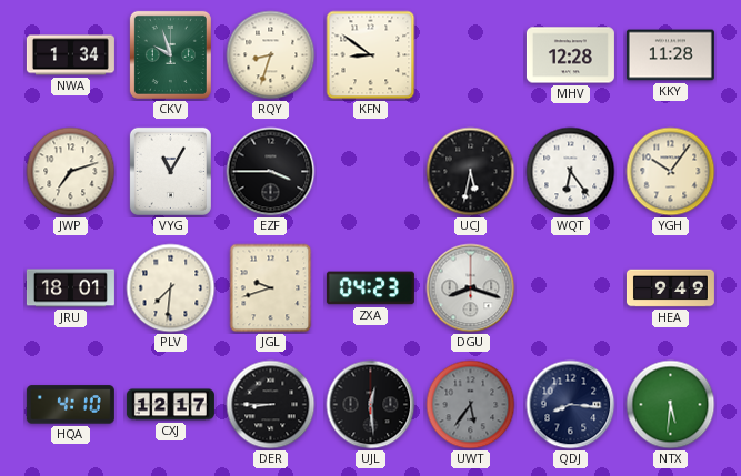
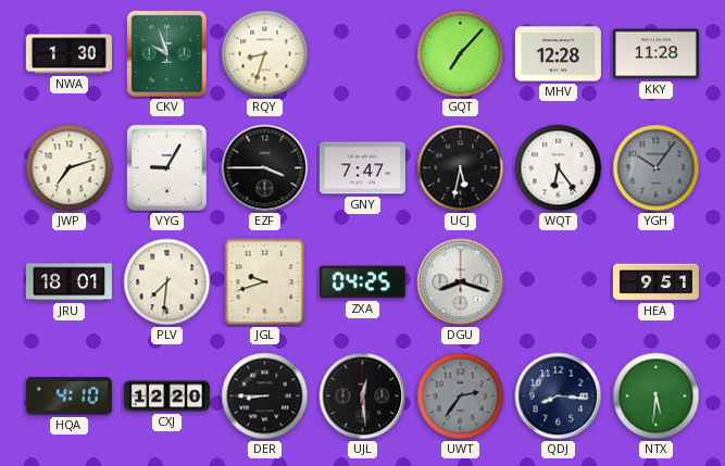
NWA: 1:34 -> 1:30 (68, 54)
KFN: 8:51 -> none (371, 55)
GQT: none -> 7:07 (461, 54)
VYG: 11:05 -> 9:05 (166, 167)
GNY: none -> 7:47 (362, 168)
YGH dial: cream -> grey (657, 168)
ZXA: 04:23 -> 04:25 (362, 282)
HEA: 9:49 -> 9:51 (655, 282)
CXJ: 12:17 -> 12:20 (166, 396)
UWT: 5:36 -> 2:36 (461, 396)
